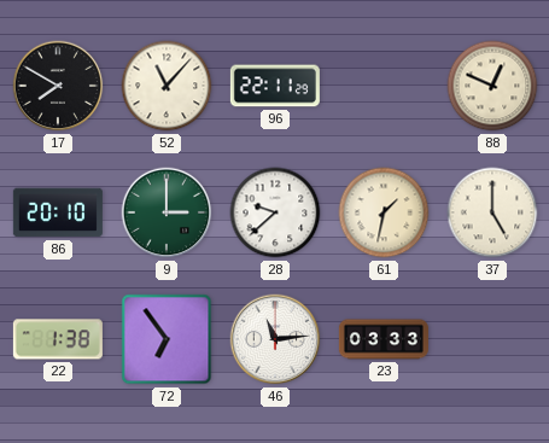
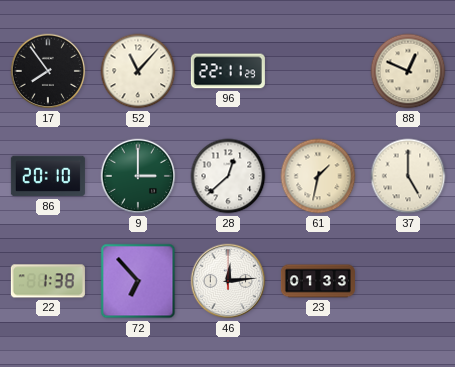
17: 7:50 -> 7:54 (48, 71)
28: 9:38 -> 12:38 (228, 176)
72: 6:54 -> 6:53 (138, 281)
46: 11:14 -> 12:14 (228, 281)
23: 03:33 -> 01:33 (318, 281)
